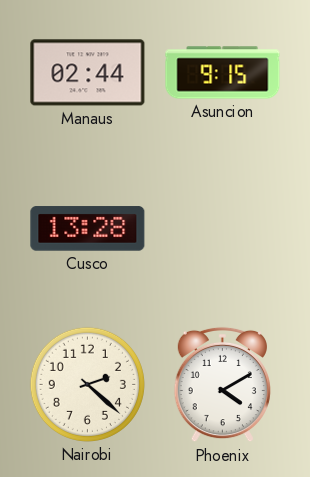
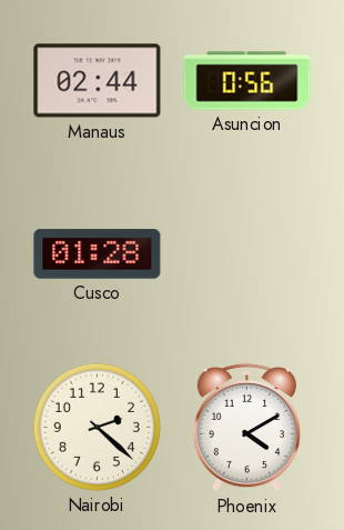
Asuncion: 9:15 -> 0:56 (247, 81)
Cusco: 13:28 -> 01:28 (98, 254)
